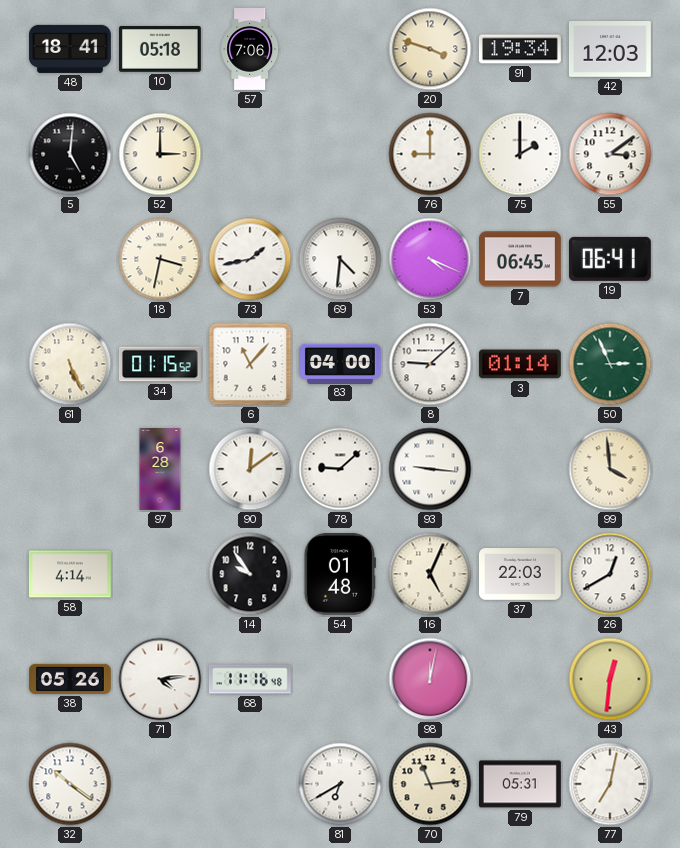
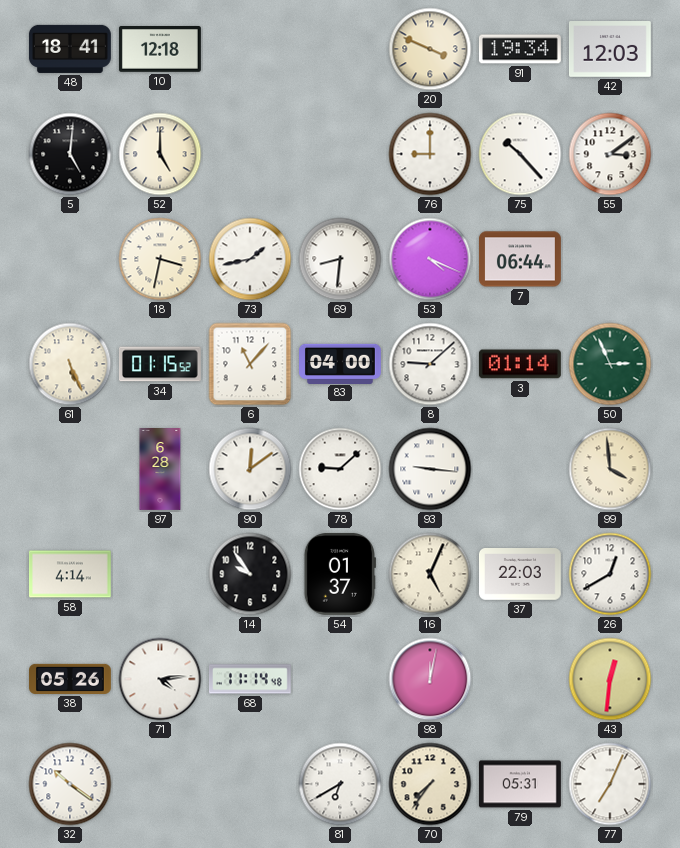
10: 05:18 -> 12:18 (160, 50)
57: 7:06 -> none (250, 50)
20: 3:48 -> 3:49 (430, 49)
52: 3:00 -> 5:00 (160, 154)
75: 2:00 -> 10:23 (520, 154)
69: 4:31 -> 8:31 (340, 259)
7: 06:45 -> 06:44 (520, 259)
19: 06:41 -> none (610, 259)
54: 01:48 -> 01:37 (340, 574)
68: 11:16 -> 11:14 (250, 679)
70: 11:14 -> 7:36 (430, 784)
77: 7:02 -> 7:04 (610, 784)
